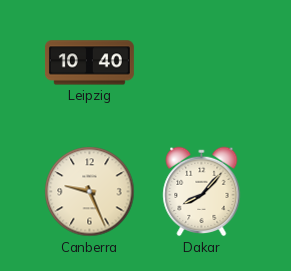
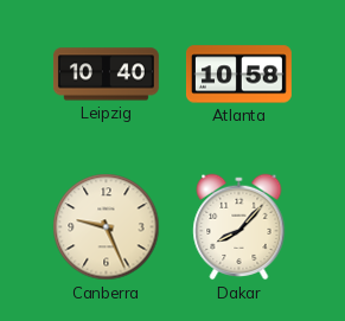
Atlanta: none -> 10:58 (238, 75)
